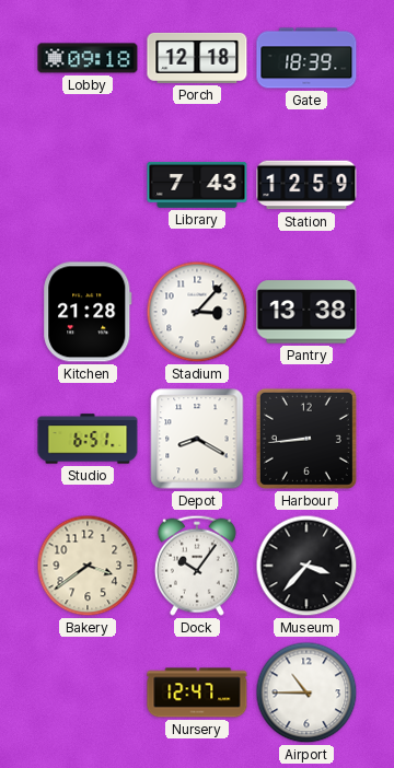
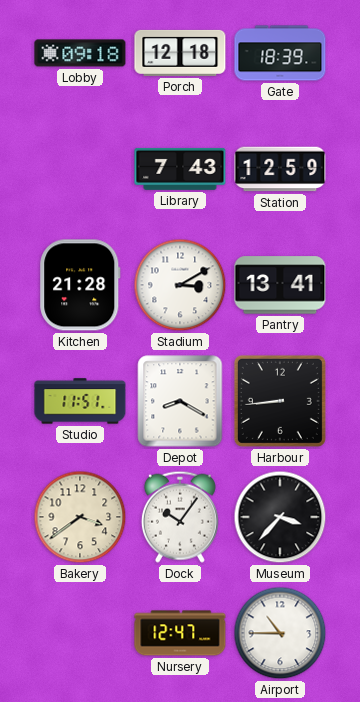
Stadium: 3:07 -> 3:10 (180, 285)
Pantry: 13:38 -> 13:41 (280, 285)
Studio: 6:51 -> 11:51 (80, 401)
